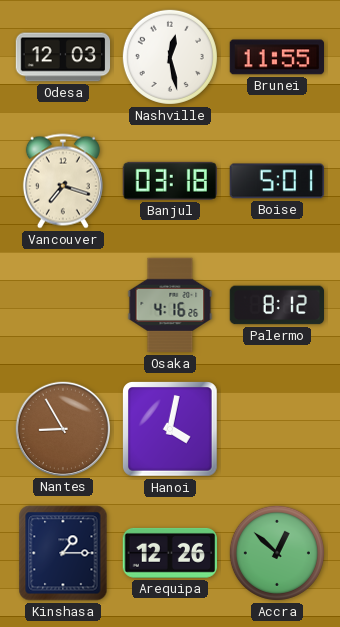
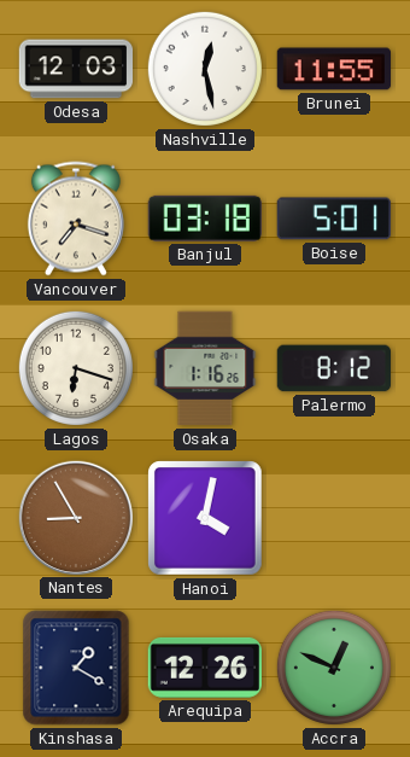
Lagos: none -> 6:18 (76, 368)
Osaka: 4:16 -> 1:16 (205, 368)
Kinshasa: 1:15 -> 1:20 (76, 668)
Accra: 12:52 -> 12:49 (334, 668)
